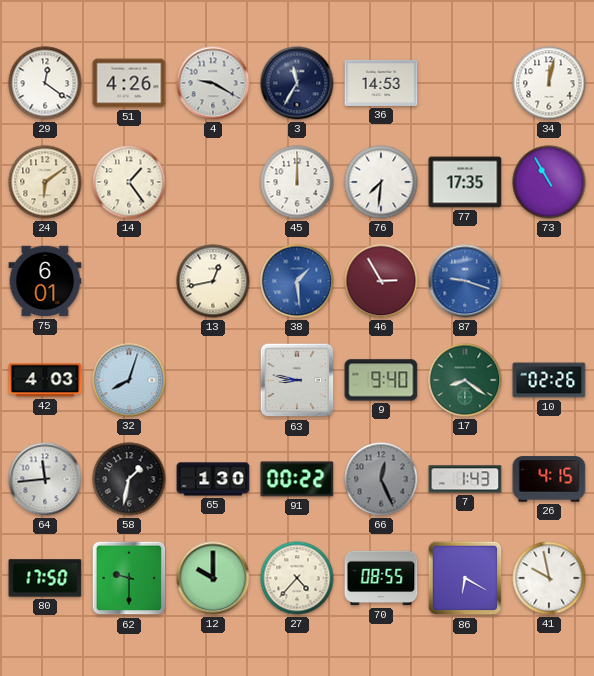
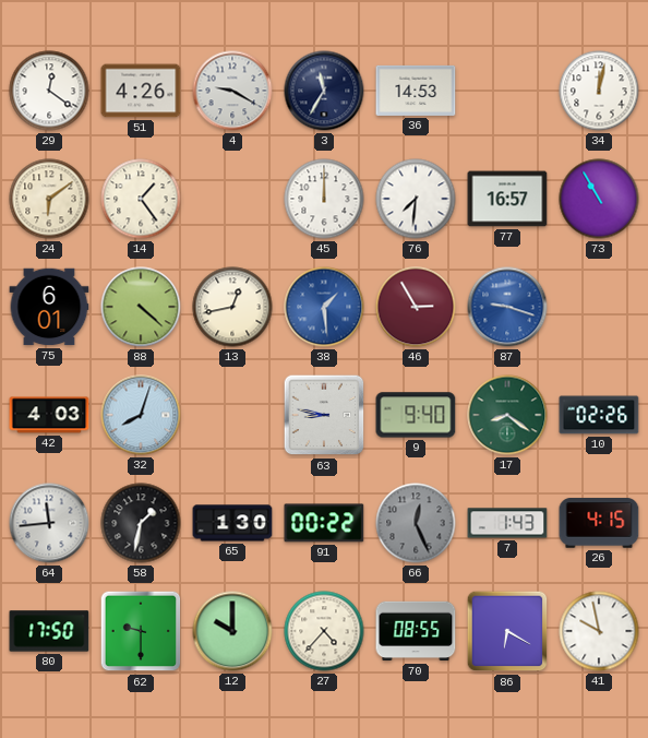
77: 17:35 -> 16:57 (507, 199)
88: none -> 4:22 (141, 307)
